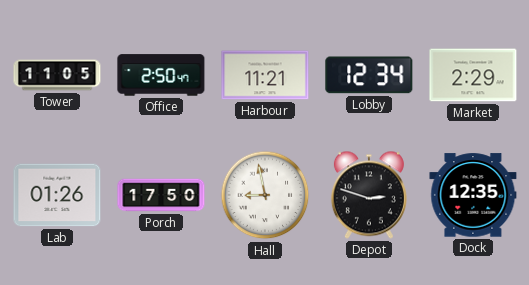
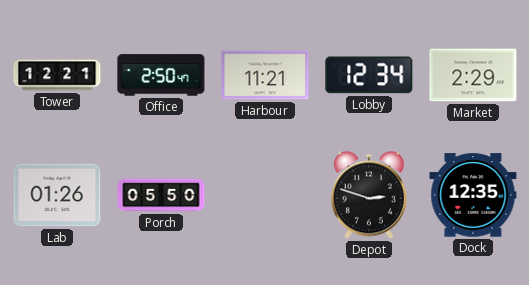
Tower: 11:05 -> 12:21 (57, 75)
Porch: 17:50 -> 05:50 (161, 195)
Hall: 8:58 -> none (265, 195)
